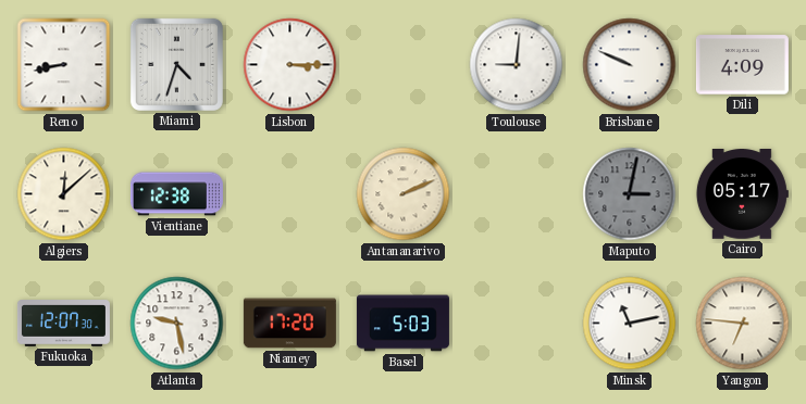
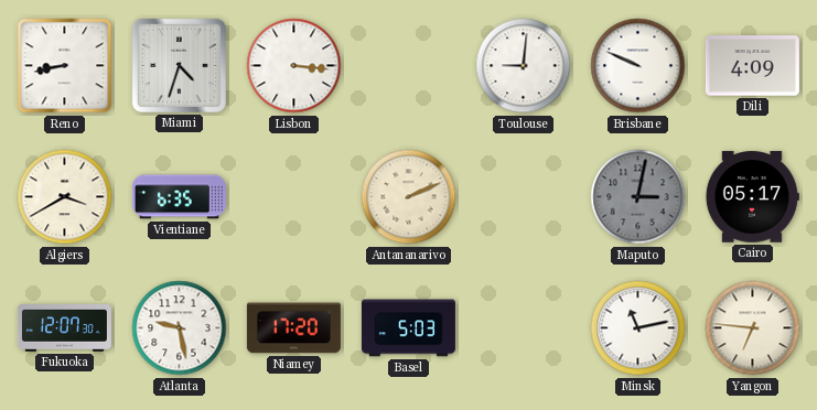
Lisbon: 3:15 -> 3:16 (294, 66)
Algiers: 12:08 -> 3:40 (65, 197)
Vientiane: 12:38 -> 6:35 (179, 197)
